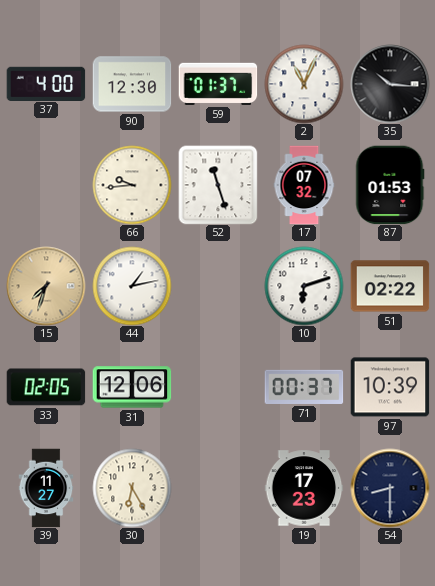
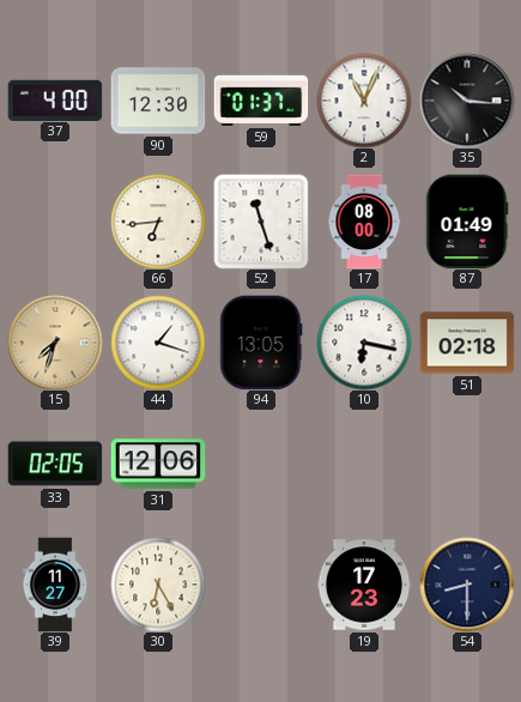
66: 9:44 -> 6:44 (158, 222)
17: 07:32 -> 08:00 (364, 222)
87: 01:53 -> 01:49 (467, 222)
44: 1:13 -> 1:18 (158, 343)
94: none -> 13:05 (261, 343)
10: 6:12 -> 6:17 (364, 343)
51: 02:22 -> 02:18 (467, 343)
71: 00:37 -> none (304, 387)
97: 10:39 -> none (390, 387)
